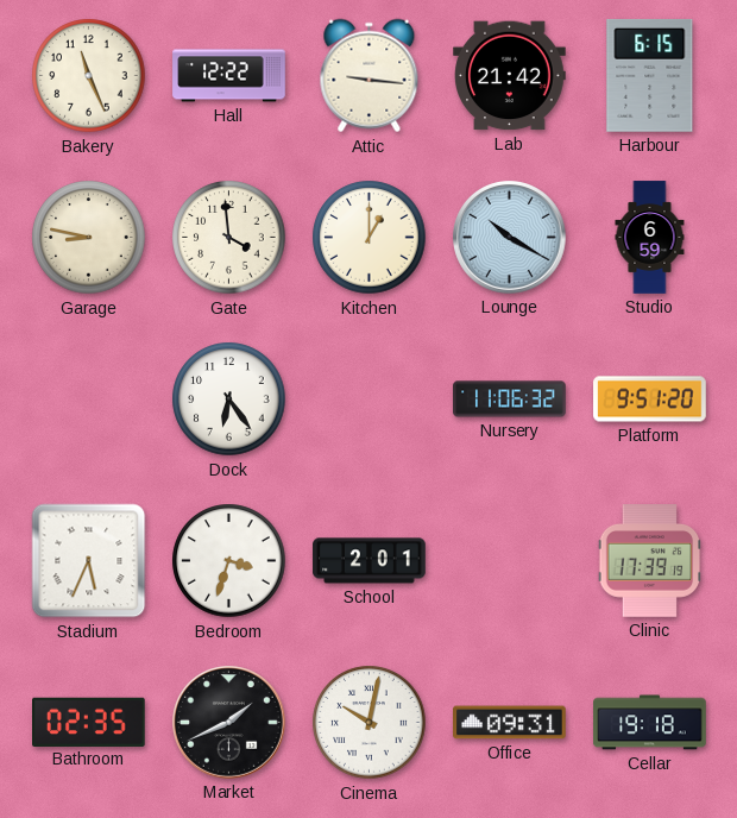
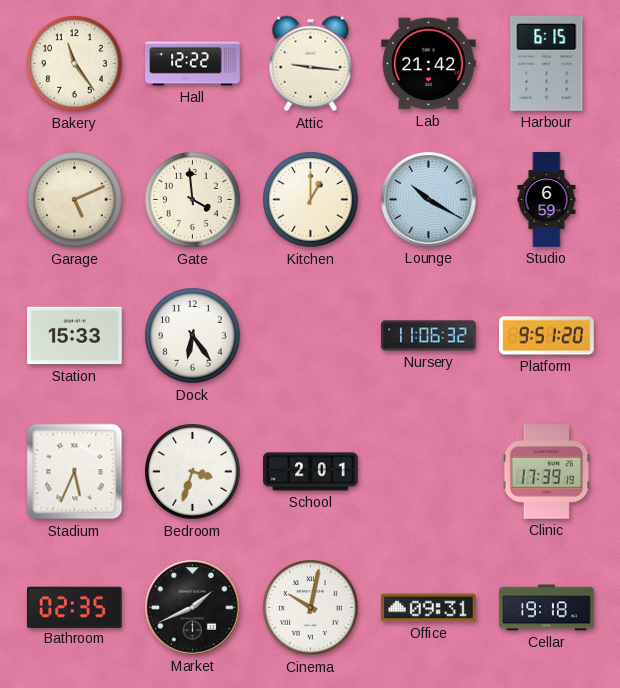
Bakery: 11:26 -> 11:24 (75, 64)
Garage: 8:47 -> 5:11 (75, 200)
Station: none -> 15:33 (75, 336)
